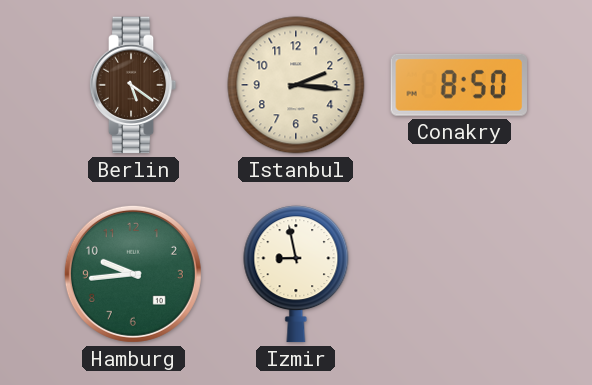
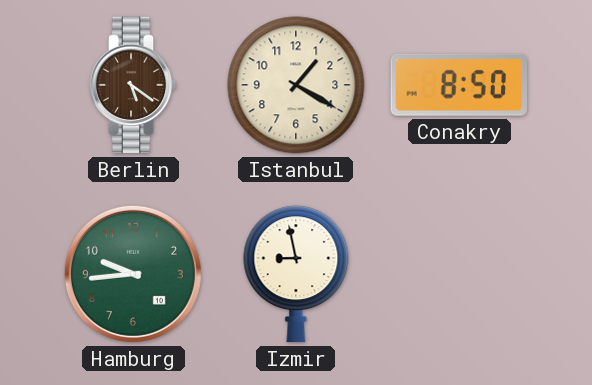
Istanbul: 2:16 -> 1:20 (296, 85)
